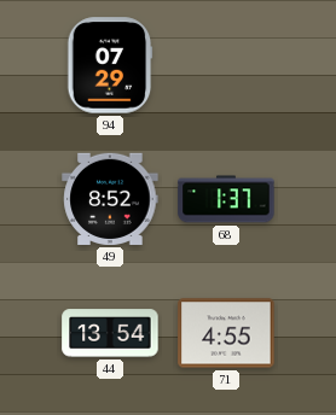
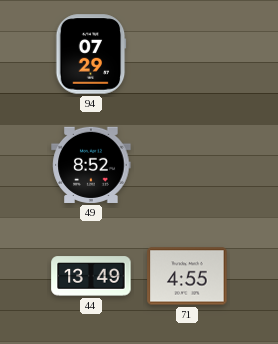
68: 1:37 -> none (226, 199)
44: 13:54 -> 13:49 (91, 276)
